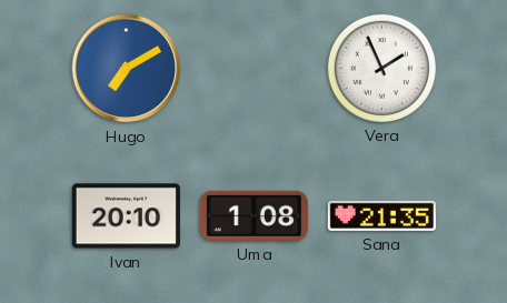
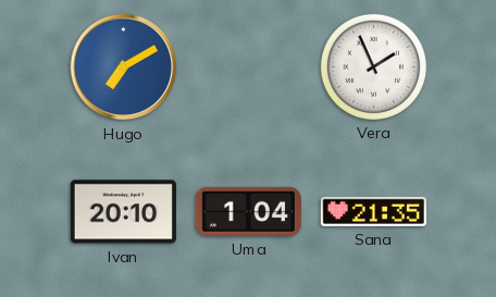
Uma: 1:08 -> 1:04 (248, 211)
